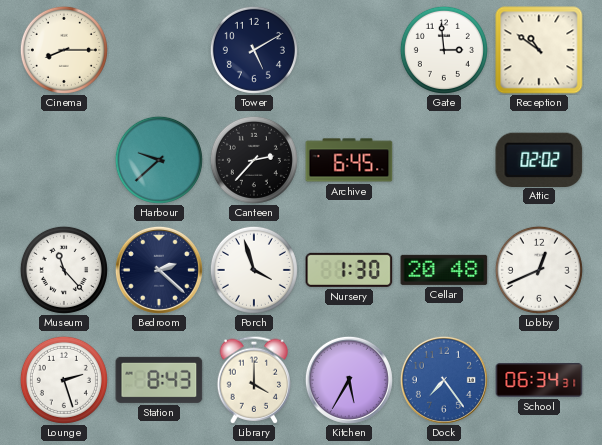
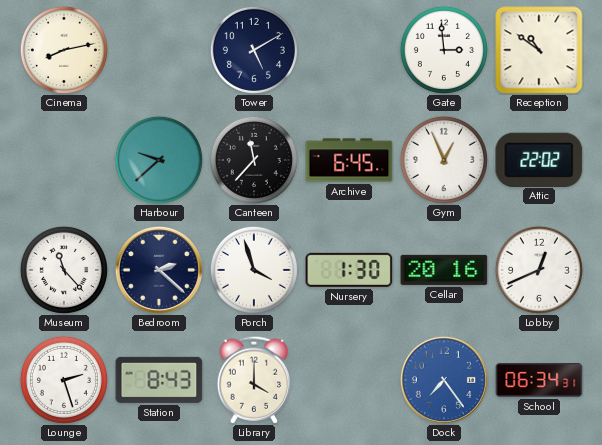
Cinema: 8:15 -> 8:13 (64, 50)
Canteen: 2:37 -> 11:37 (254, 160)
Gym: none -> 12:56 (444, 160)
Attic: 02:02 -> 22:02 (539, 159)
Cellar: 20:48 -> 20:16 (444, 270)
Kitchen: 5:35 -> none (349, 380)
